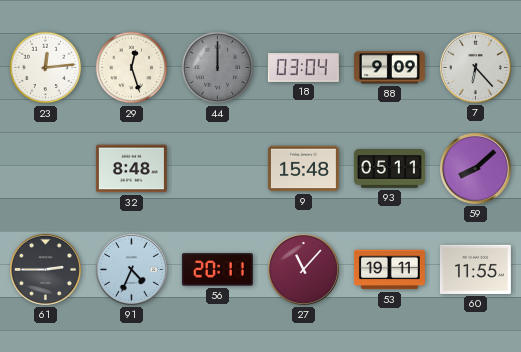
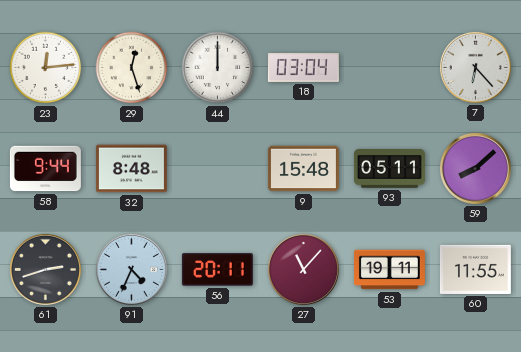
44 dial: grey -> white (218, 68)
88: 9:09 -> none (389, 68)
58: none -> 9:44 (45, 169)
61: 2:45 -> 2:42 (45, 269)
